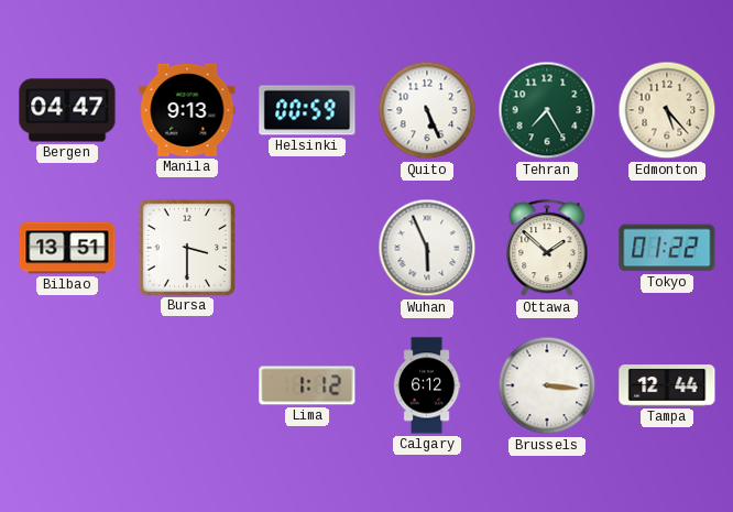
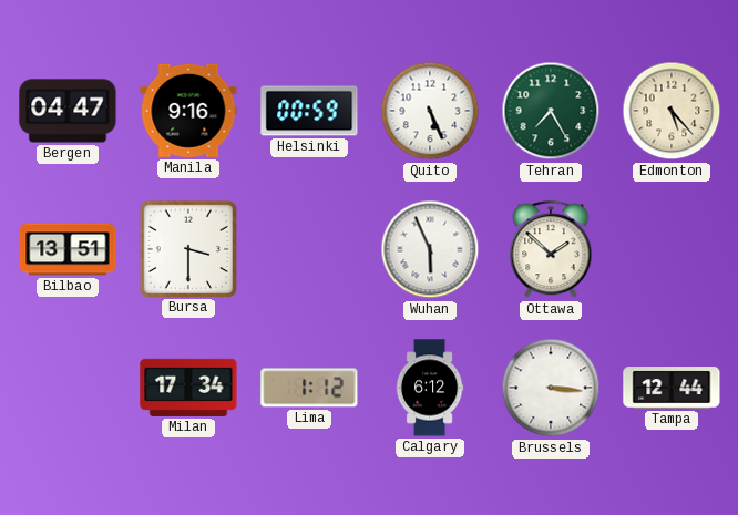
Manila: 9:13 -> 9:16 (188, 111)
Tokyo: 01:22 -> none (667, 248)
Milan: none -> 17:34 (188, 388)
